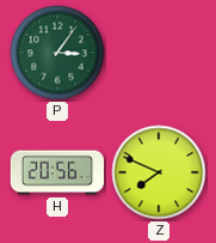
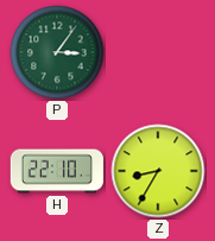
H: 20:56 -> 22:10 (57, 171)
Z: 7:49 -> 8:35 (158, 171)
